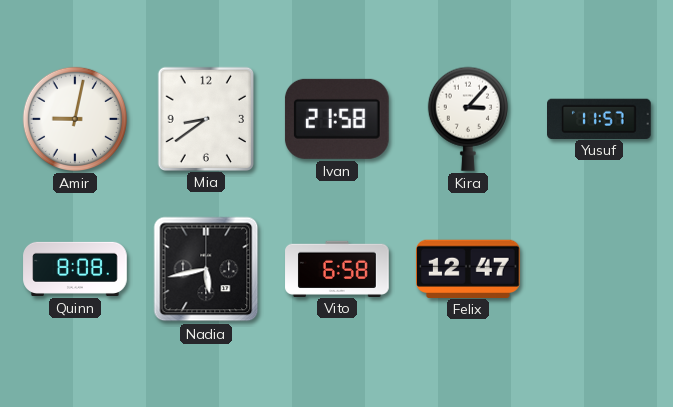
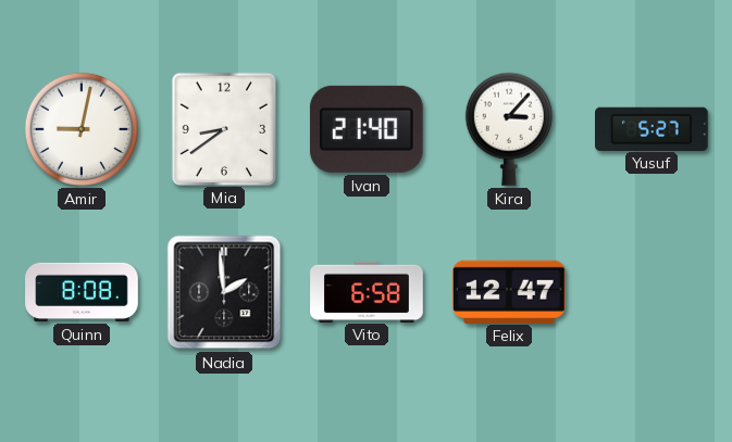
Ivan: 21:58 -> 21:40 (367, 129)
Yusuf: 11:57 -> 5:27 (653, 128)
Nadia: 5:43 -> 1:59 (224, 292)
